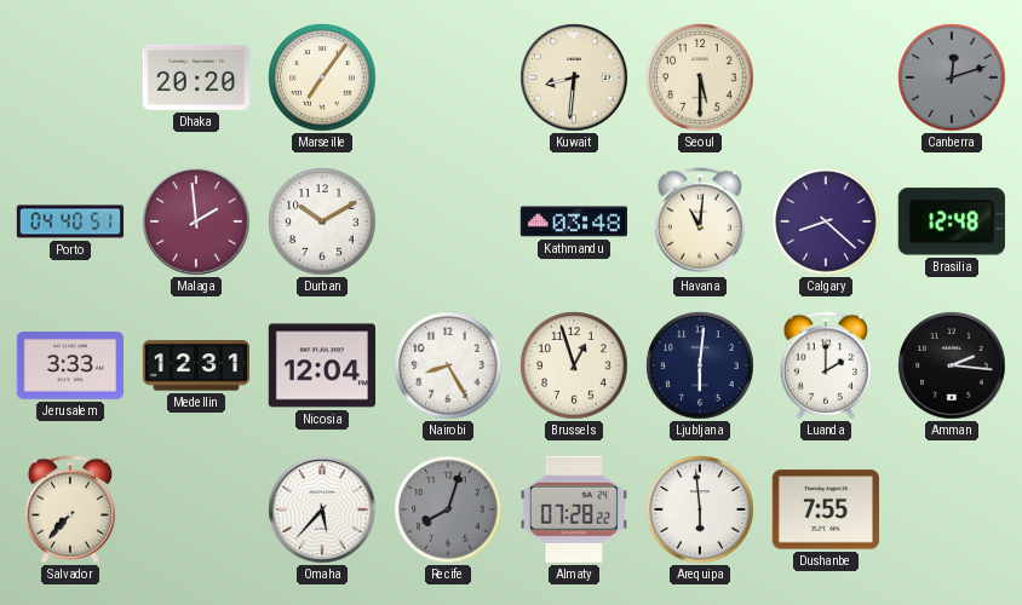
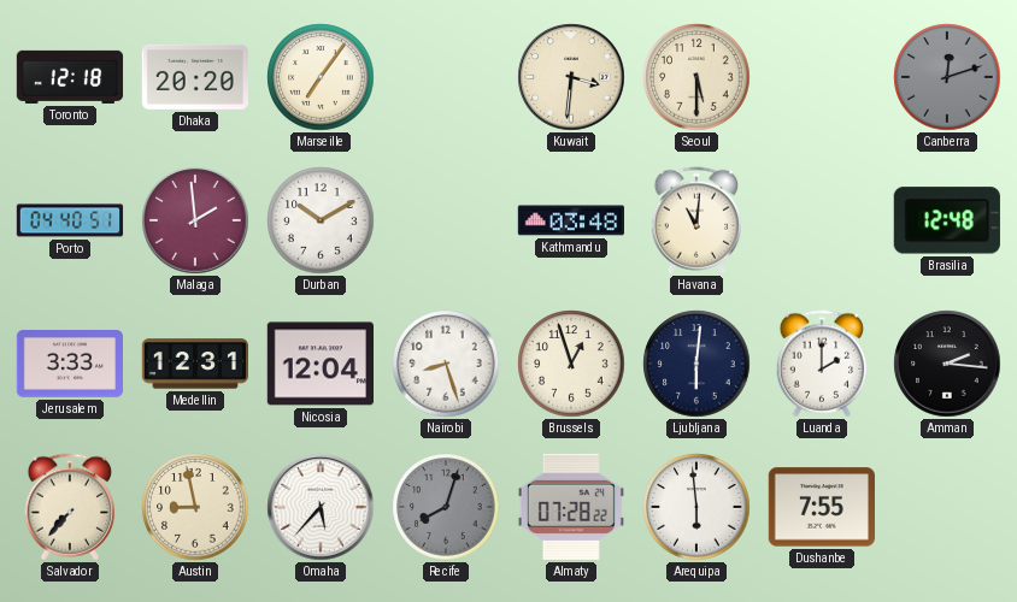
Toronto: none -> 12:18 (70, 77)
Kuwait: 8:31 -> 3:31 (571, 77)
Calgary: 8:22 -> none (826, 221)
Nairobi: 8:25 -> 8:27 (446, 364)
Austin: none -> 8:58 (195, 507)
